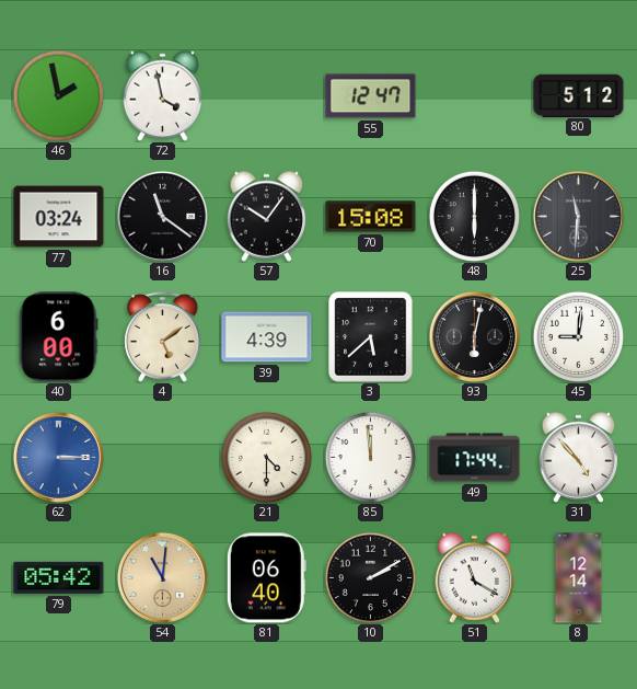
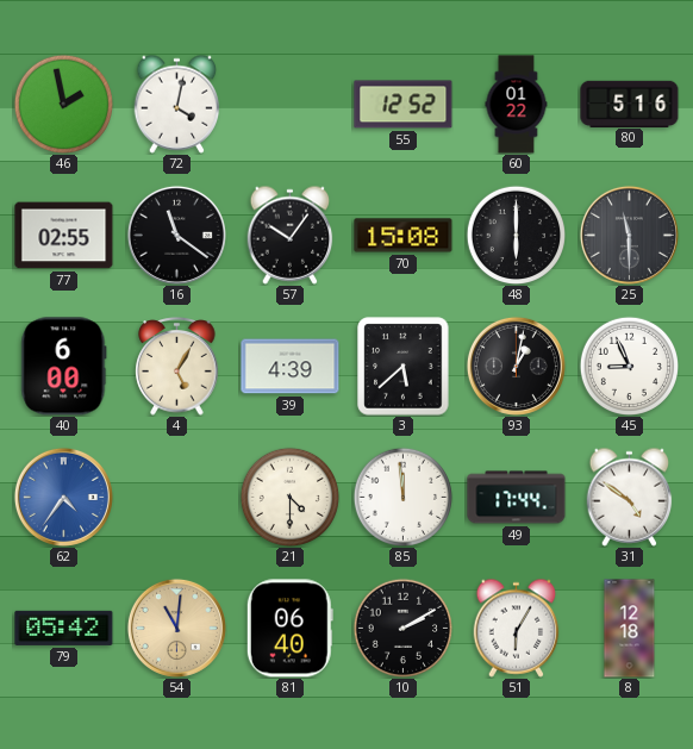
72: 3:58 -> 4:02 (177, 104)
55: 12:47 -> 12:52 (404, 105)
60: none -> 01:22 (517, 105)
80: 5:12 -> 5:16 (630, 104)
77: 03:24 -> 02:55 (64, 236)
25: 11:31 -> 11:30 (629, 235)
4: 5:09 -> 5:05 (177, 367)
93: 6:02 -> 1:02 (516, 366)
45: 9:01 -> 8:56 (629, 366)
62: 3:15 -> 4:36 (63, 497)
31: 4:53 -> 4:51 (630, 497)
51: 11:20 -> 6:05 (517, 628)
8: 12:14 -> 12:18 (630, 629)
